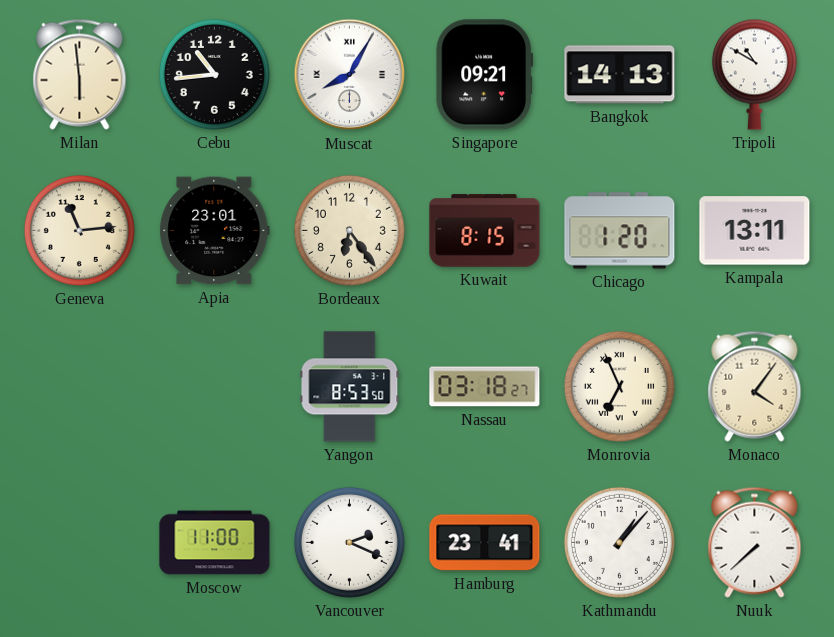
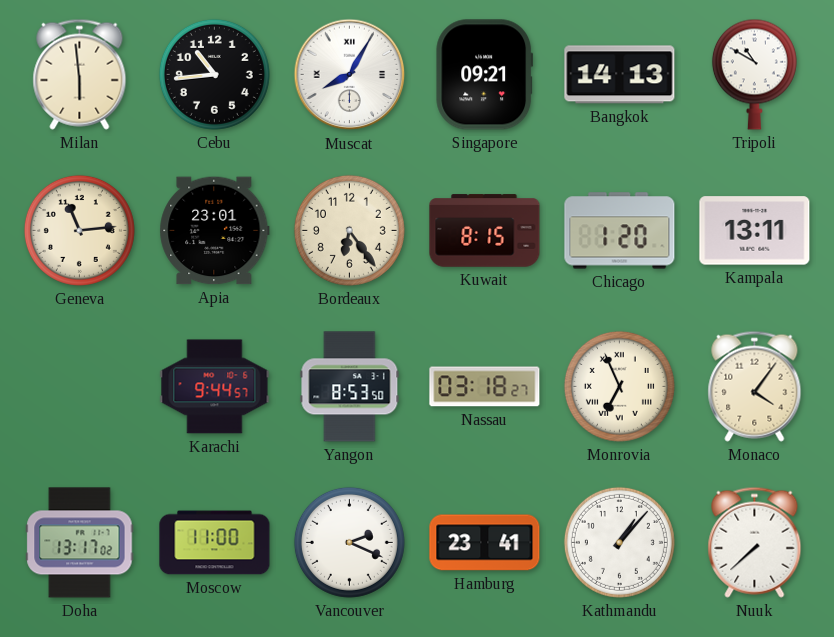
Karachi: none -> 9:44 (215, 387)
Doha: none -> 13:17 (80, 543)
